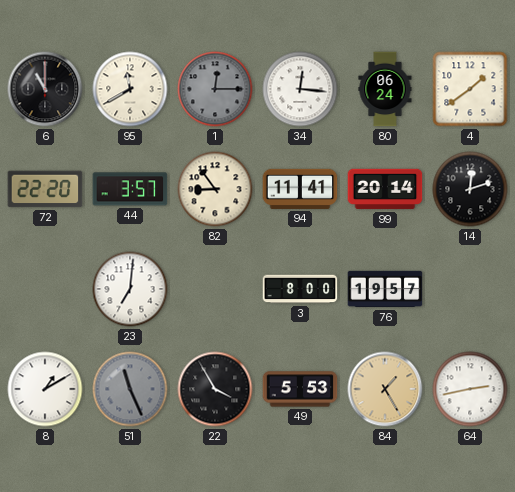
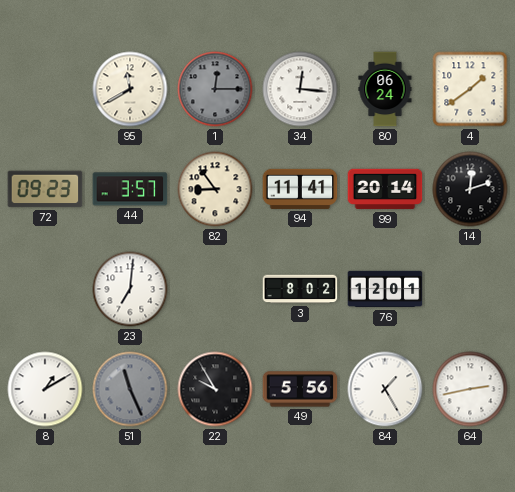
6: 11:00 -> none (45, 89)
72: 22:20 -> 09:23 (45, 189)
3: 8:00 -> 8:02 (300, 289)
76: 19:57 -> 12:01 (385, 289)
22: 3:55 -> 9:55 (215, 389)
49: 5:53 -> 5:56 (300, 389)
84 dial: champagne -> white (385, 389)
